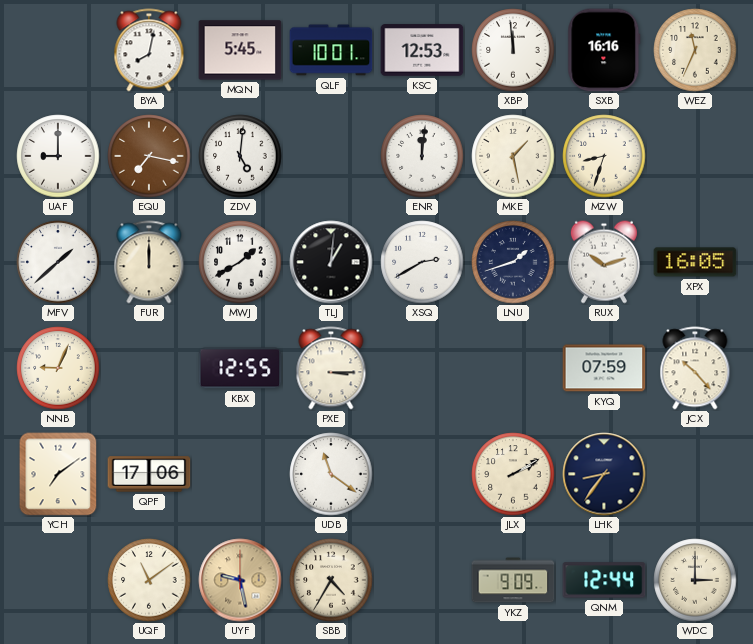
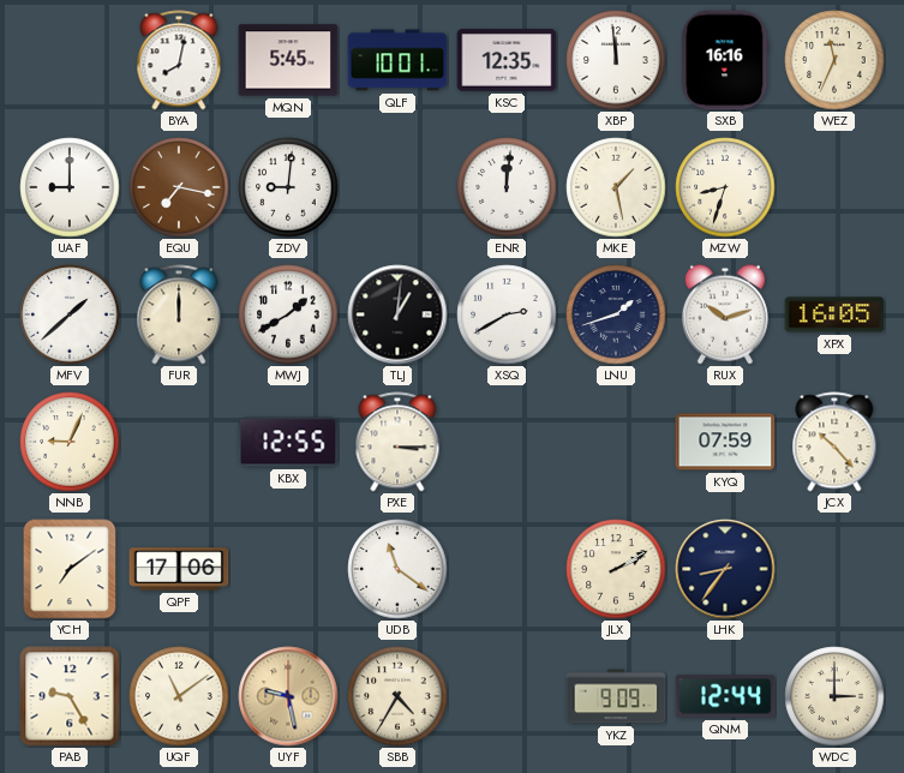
KSC: 12:53 -> 12:35 (507, 60)
ZDV: 5:01 -> 9:01 (288, 187)
PAB: none -> 9:25 (70, 696)
